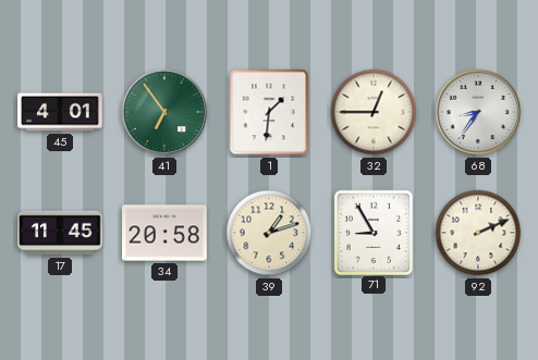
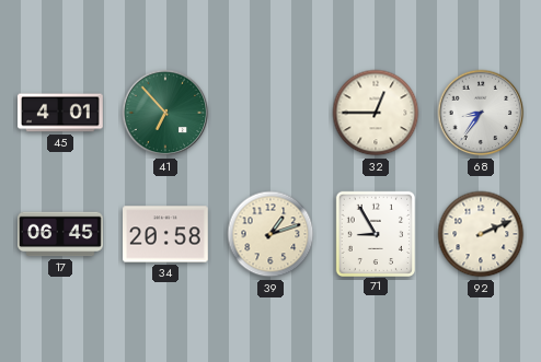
41: 6:54 -> 6:53 (165, 113)
1: 1:31 -> none (269, 112)
17: 11:45 -> 06:45 (60, 234)
